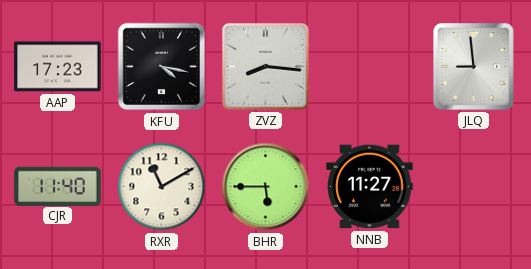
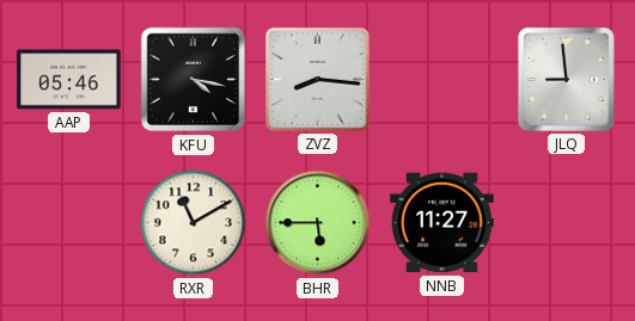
AAP: 17:23 -> 05:46 (69, 80)
CJR: 11:40 -> none (58, 186)
